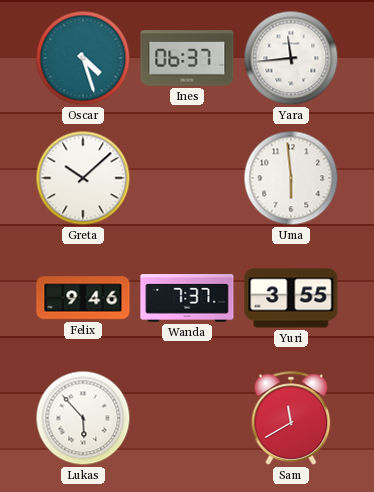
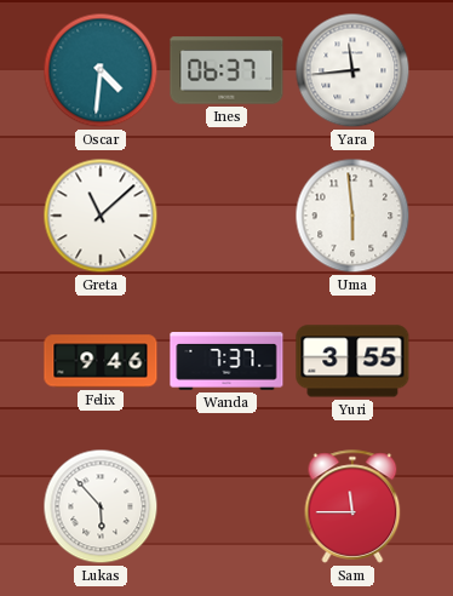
Oscar: 4:27 -> 4:31 (101, 70)
Greta: 10:08 -> 11:08 (101, 216)
Sam: 11:40 -> 11:45 (352, 506)
